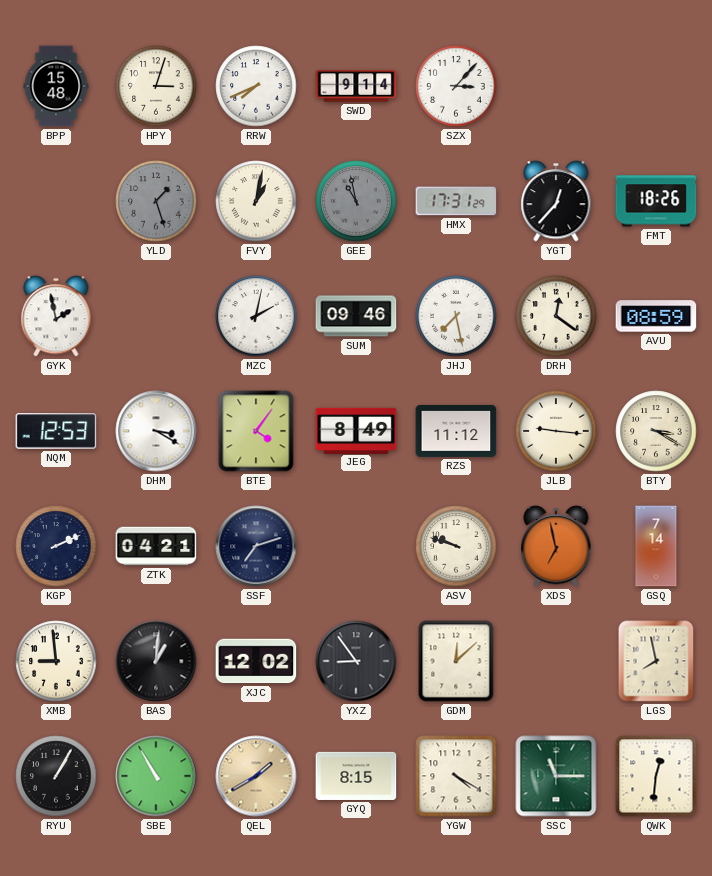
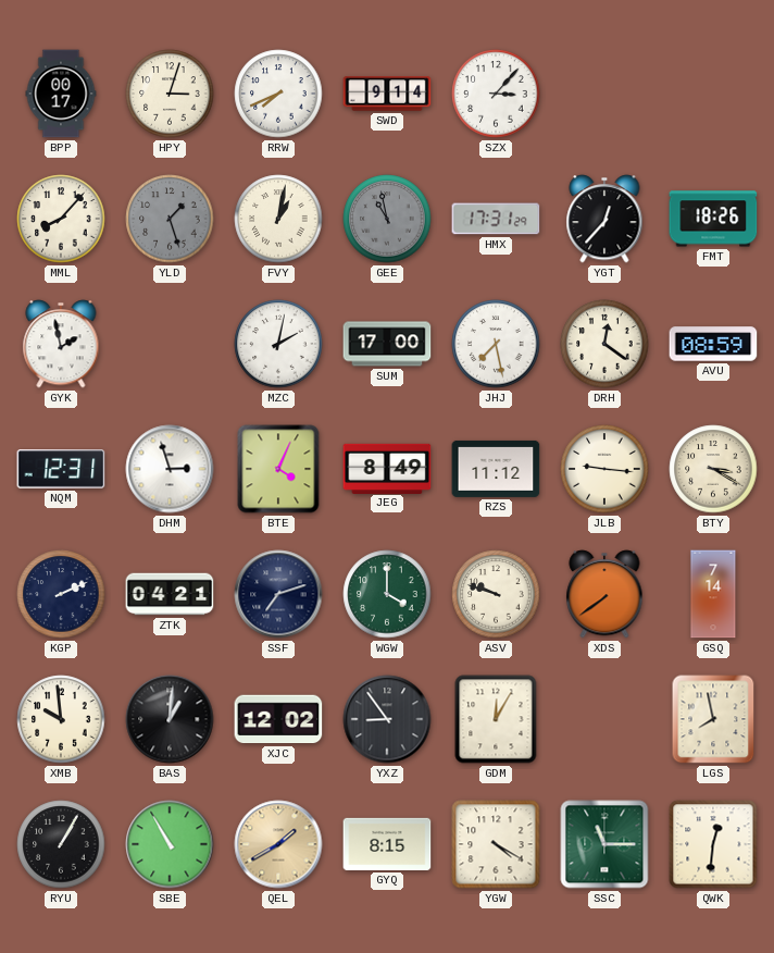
BPP: 15:48 -> 00:17 (61, 94)
MML: none -> 8:07 (61, 219)
SUM: 09:46 -> 17:00 (387, 344)
NQM: 12:53 -> 12:31 (61, 469)
DHM: 3:20 -> 2:57 (170, 469)
BTE: 4:06 -> 4:04 (278, 469)
WGW: none -> 4:00 (387, 594)
XDS: 6:58 -> 7:39 (604, 594)
XMB: 8:59 -> 9:59 (61, 719)
GDM: 12:08 -> 12:05 (496, 719)
